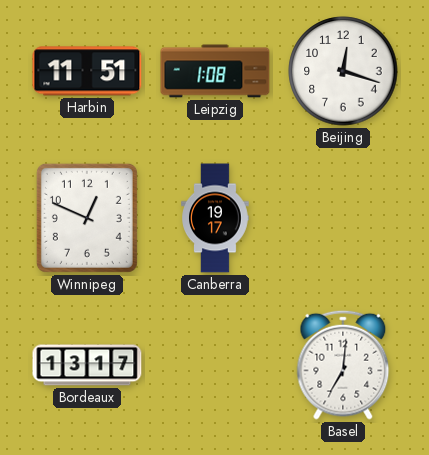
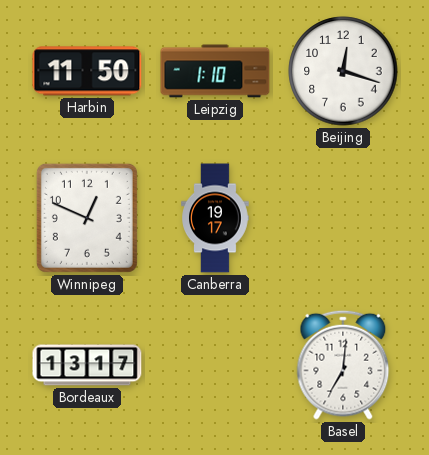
Harbin: 11:51 -> 11:50 (87, 71)
Leipzig: 1:08 -> 1:10 (215, 71)
